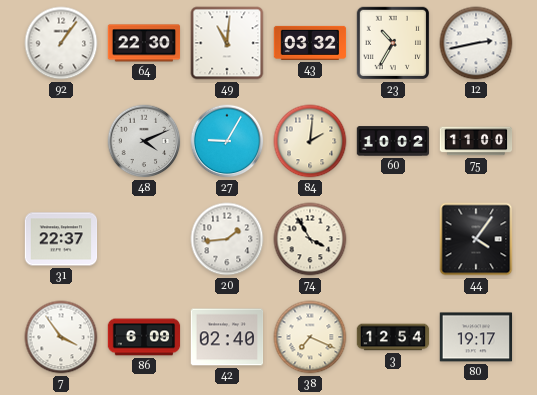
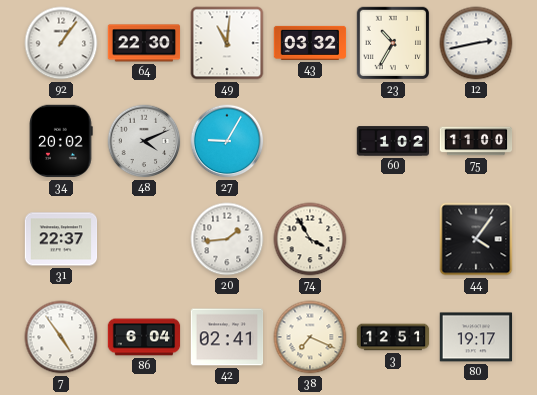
34: none -> 20:02 (61, 141)
84: 2:01 -> none (310, 141)
60: 10:02 -> 1:02 (393, 141)
7: 3:54 -> 4:54 (61, 337)
86: 6:09 -> 6:04 (144, 337)
42: 02:40 -> 02:41 (227, 337)
3: 12:54 -> 12:51 (393, 337)
